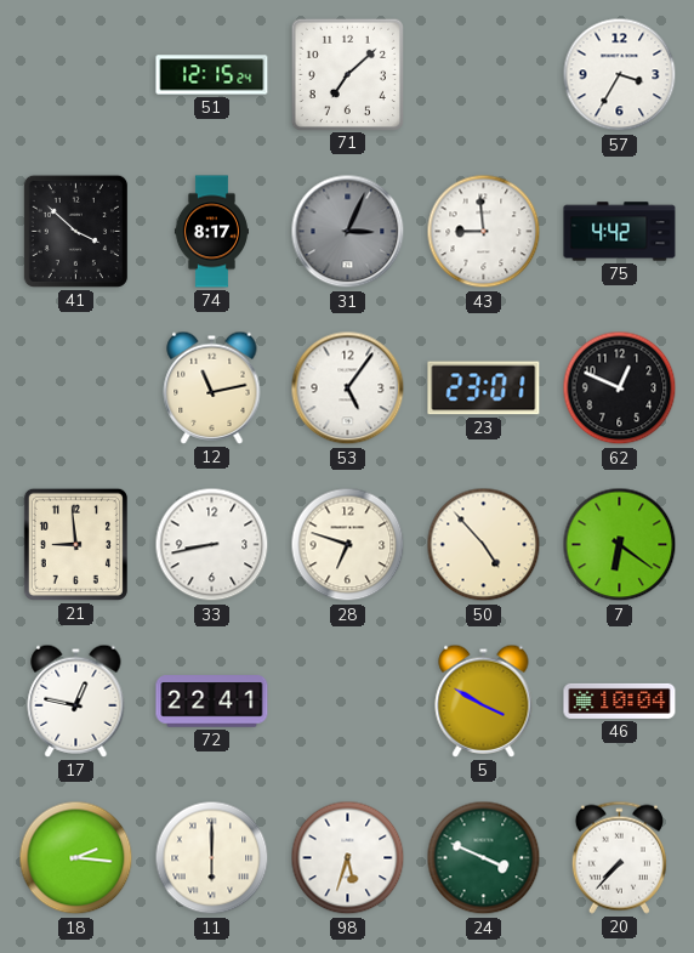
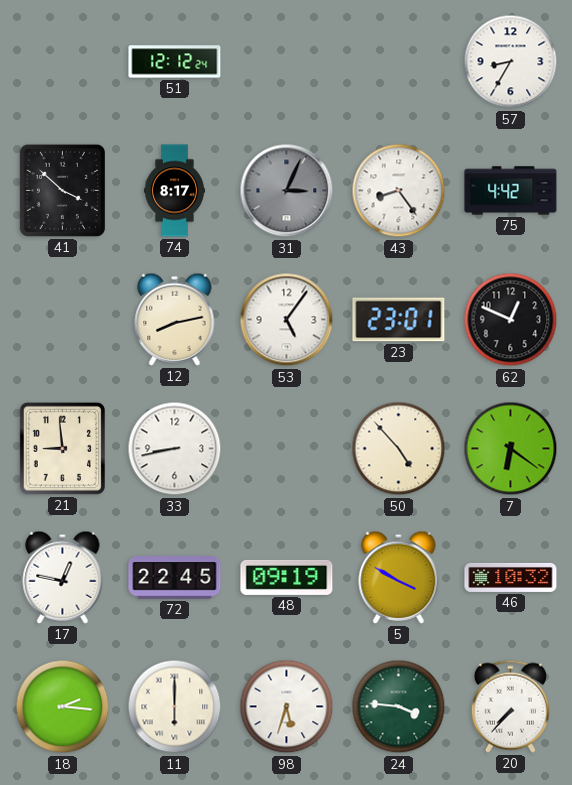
51: 12:15 -> 12:12 (175, 62)
71: 7:08 -> none (347, 74)
57: 3:35 -> 8:35 (511, 62)
43: 8:59 -> 8:24 (399, 191)
12: 11:13 -> 8:13 (175, 319)
28: 6:48 -> none (348, 545)
72: 22:41 -> 22:45 (175, 578)
48: none -> 09:19 (287, 577)
46: 10:04 -> 10:32 (511, 577)
24: 3:49 -> 3:46 (399, 707)
